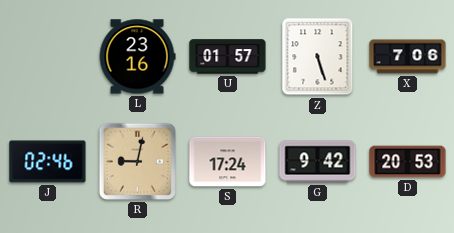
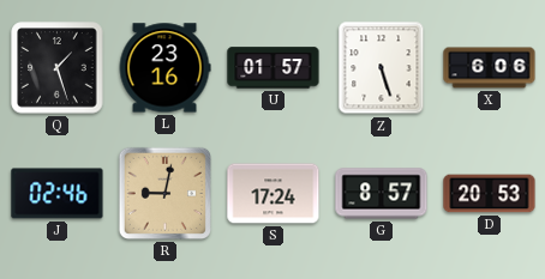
Q: none -> 1:27 (58, 68)
X: 7:06 -> 6:06 (490, 68)
G: 9:42 -> 8:57 (382, 194)
